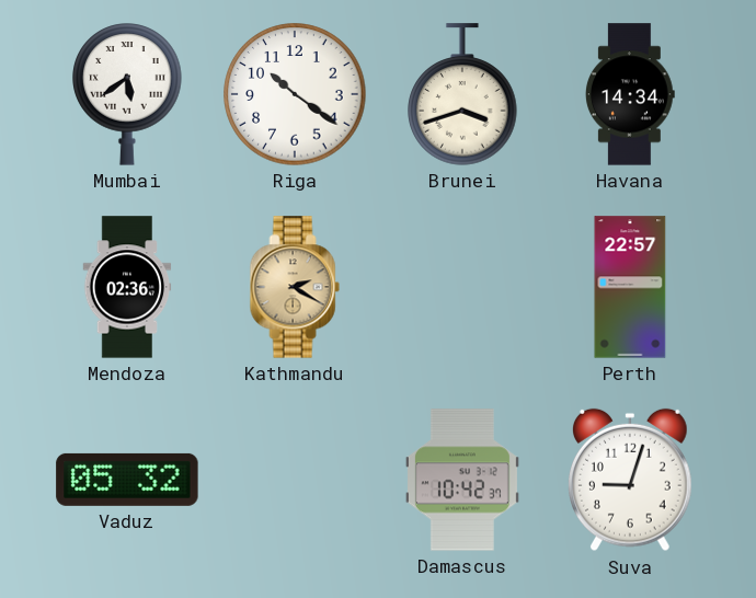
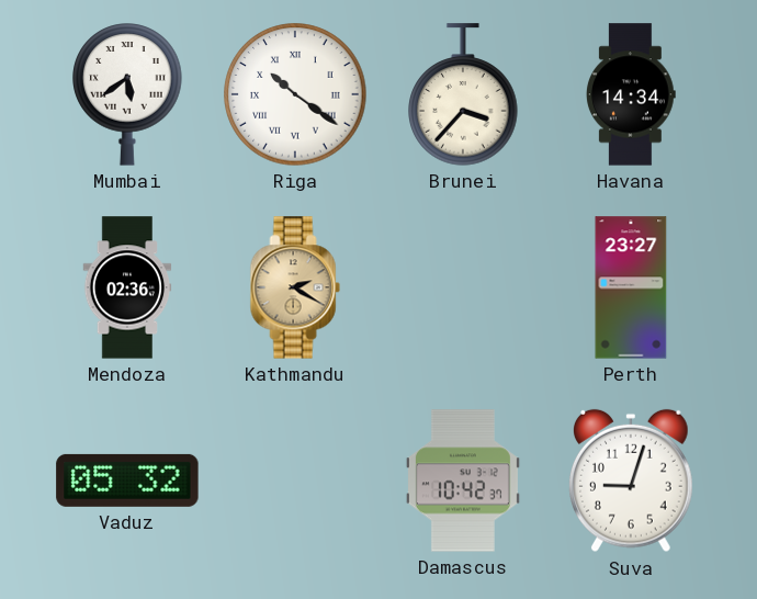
Riga numerals: Arabic -> Roman (295, 94)
Brunei: 3:42 -> 3:37 (463, 94)
Perth: 22:57 -> 23:27 (631, 287)
